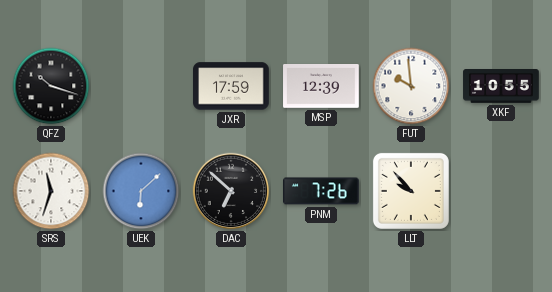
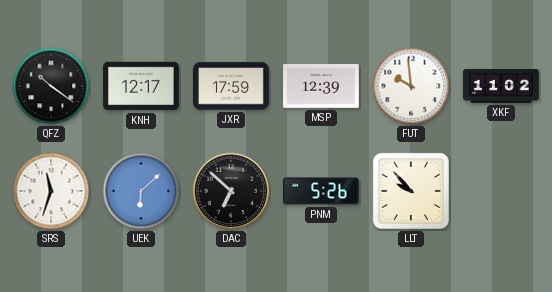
QFZ: 10:18 -> 10:21 (51, 86)
KNH: none -> 12:17 (141, 86)
XKF: 10:55 -> 11:02 (501, 87)
PNM: 7:26 -> 5:26 (322, 191)
